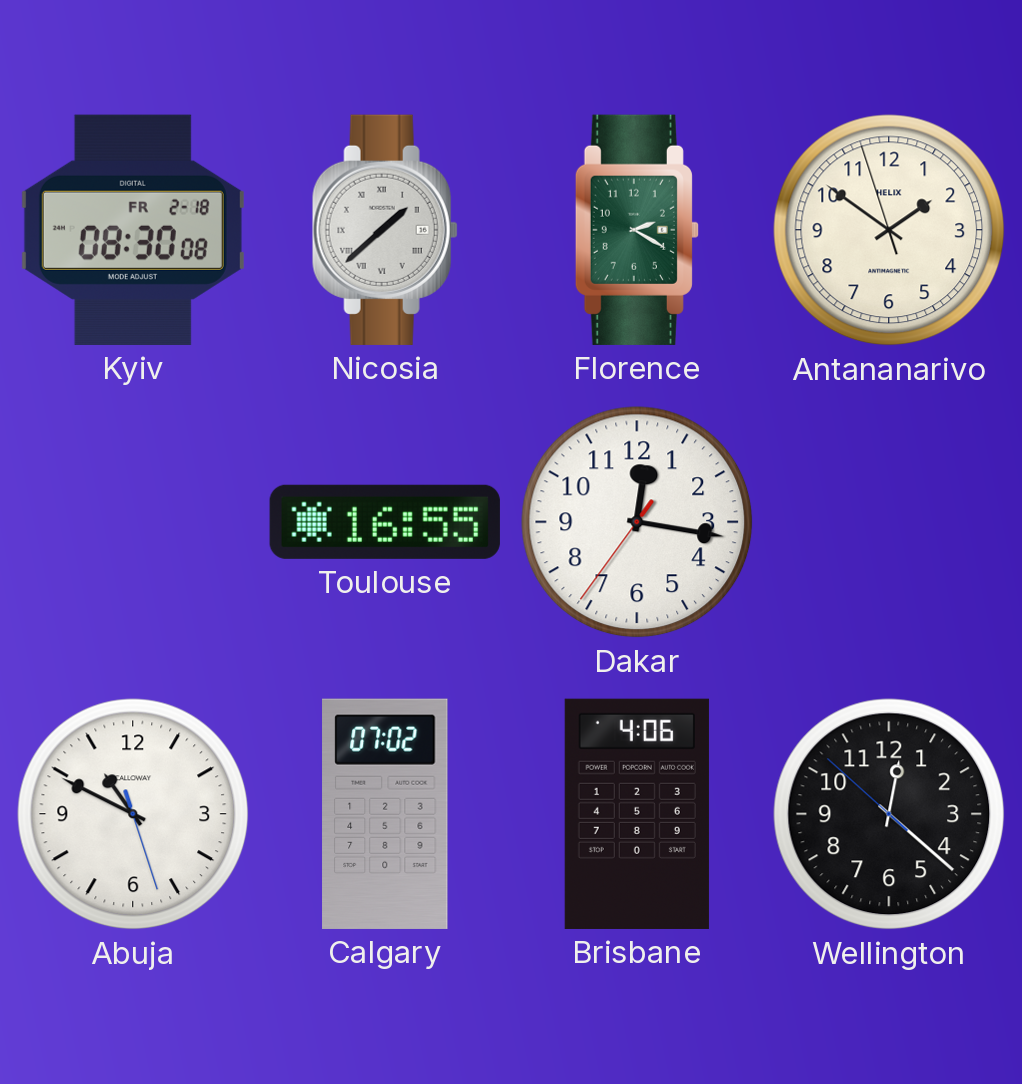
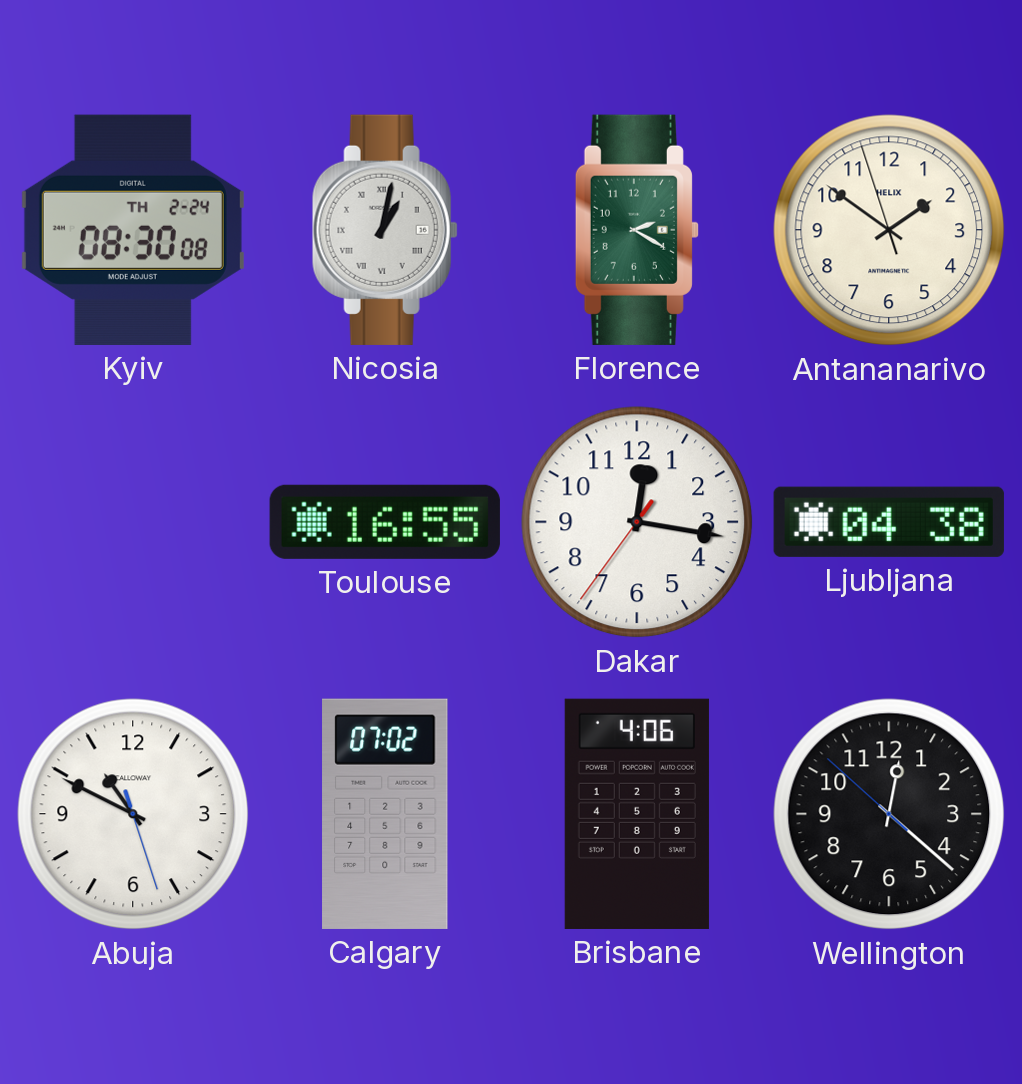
Kyiv date: FR 2-18 -> TH 2-24 (133, 230)
Nicosia: 1:38 -> 1:02 (385, 230)
Ljubljana: none -> 04:38 (889, 522)
